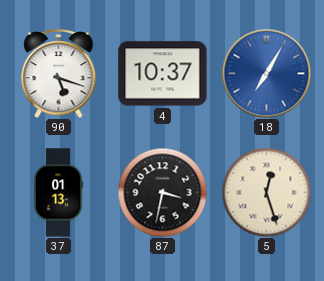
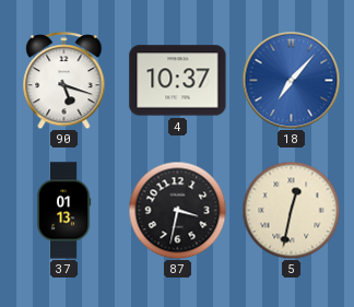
18: 7:05 -> 7:07 (291, 80)
5: 12:27 -> 12:32 (291, 210)
